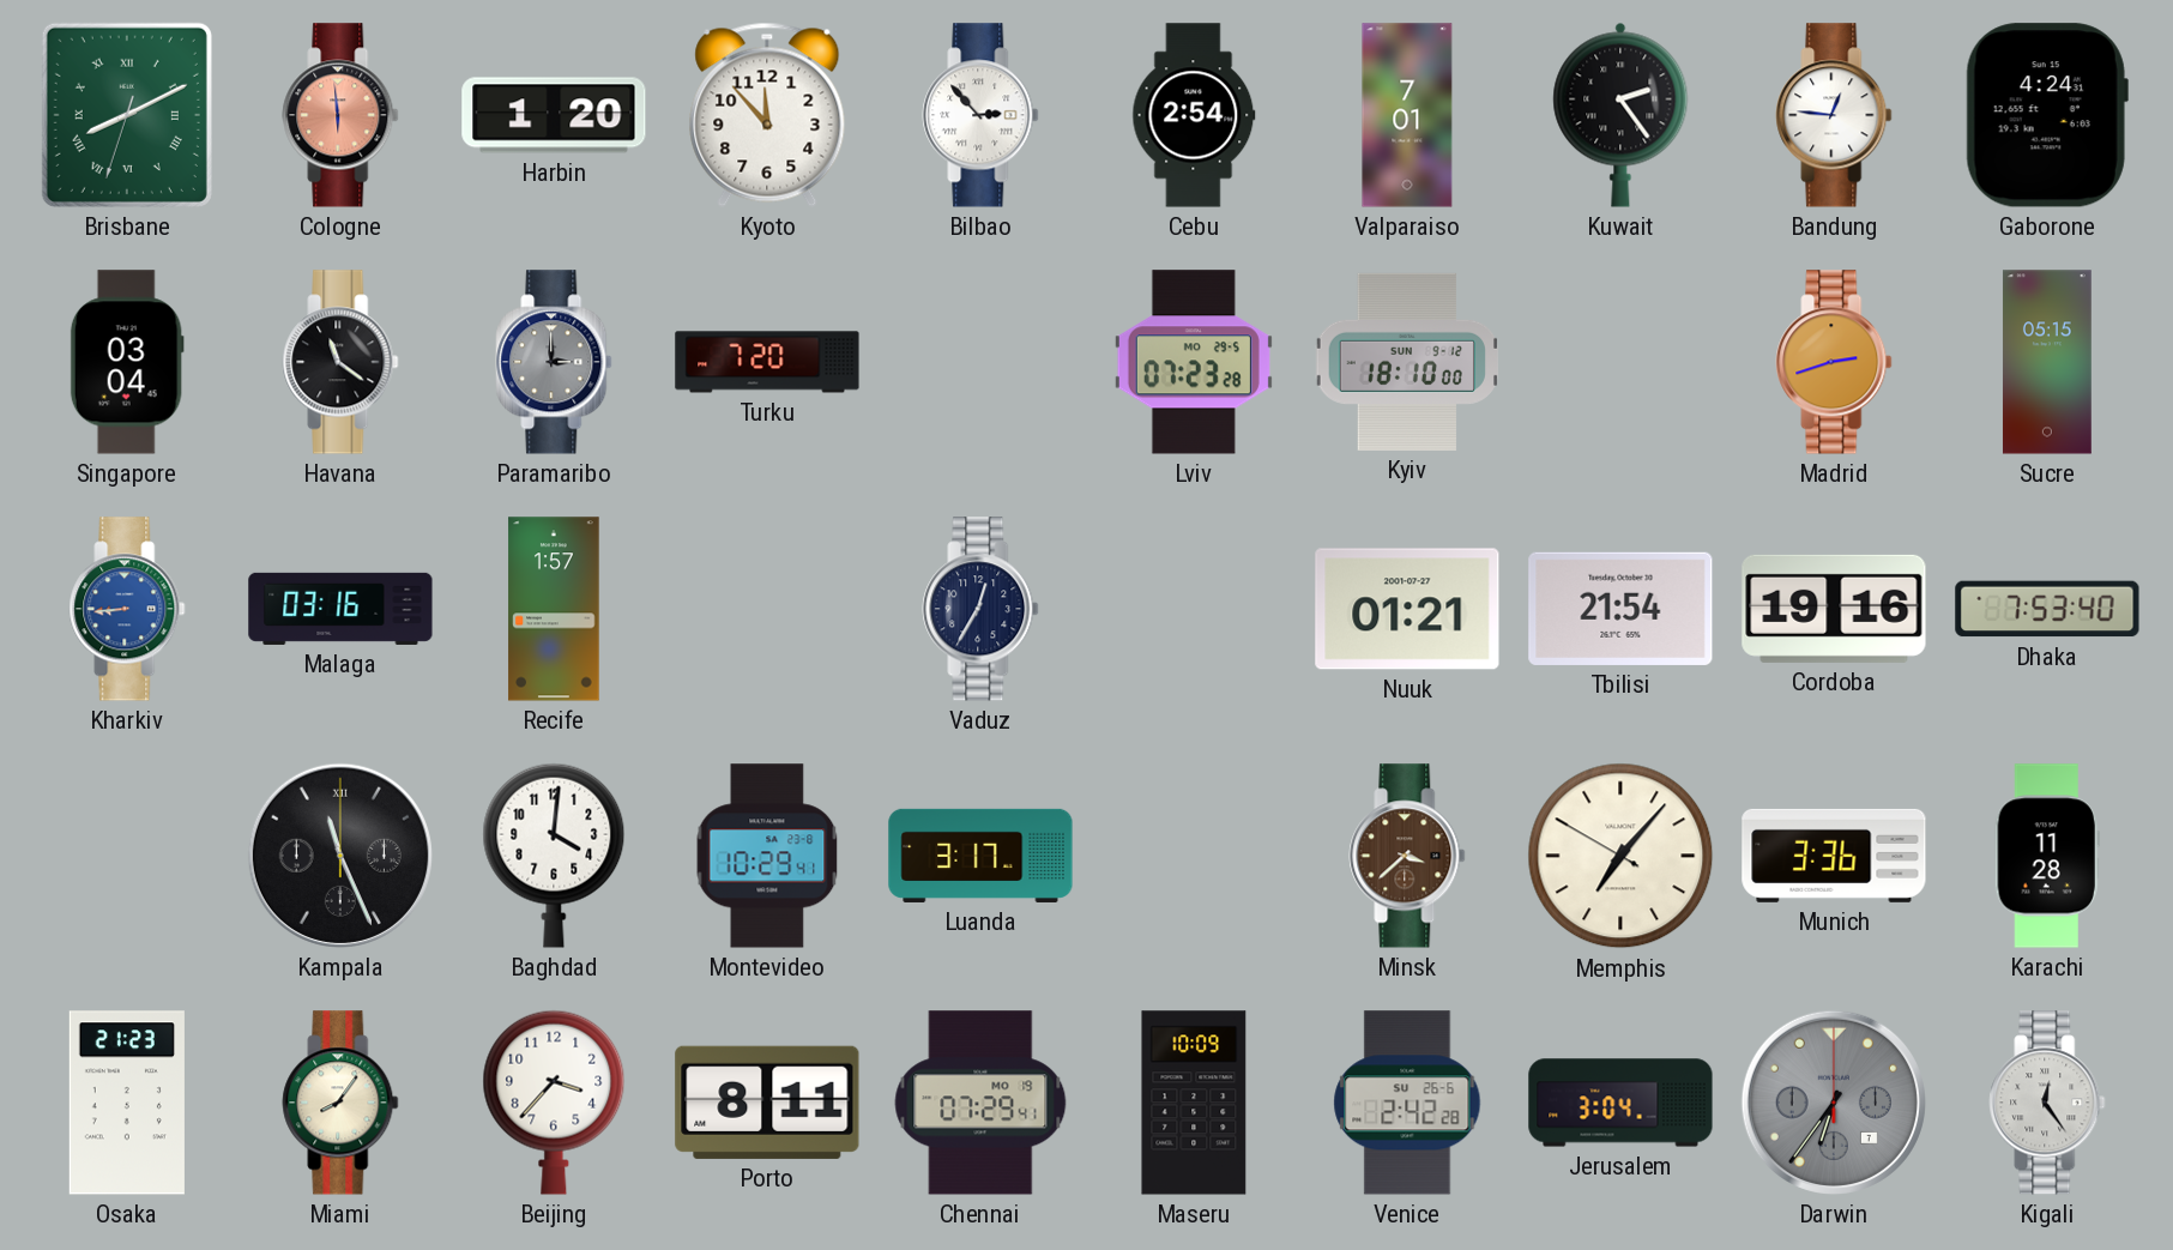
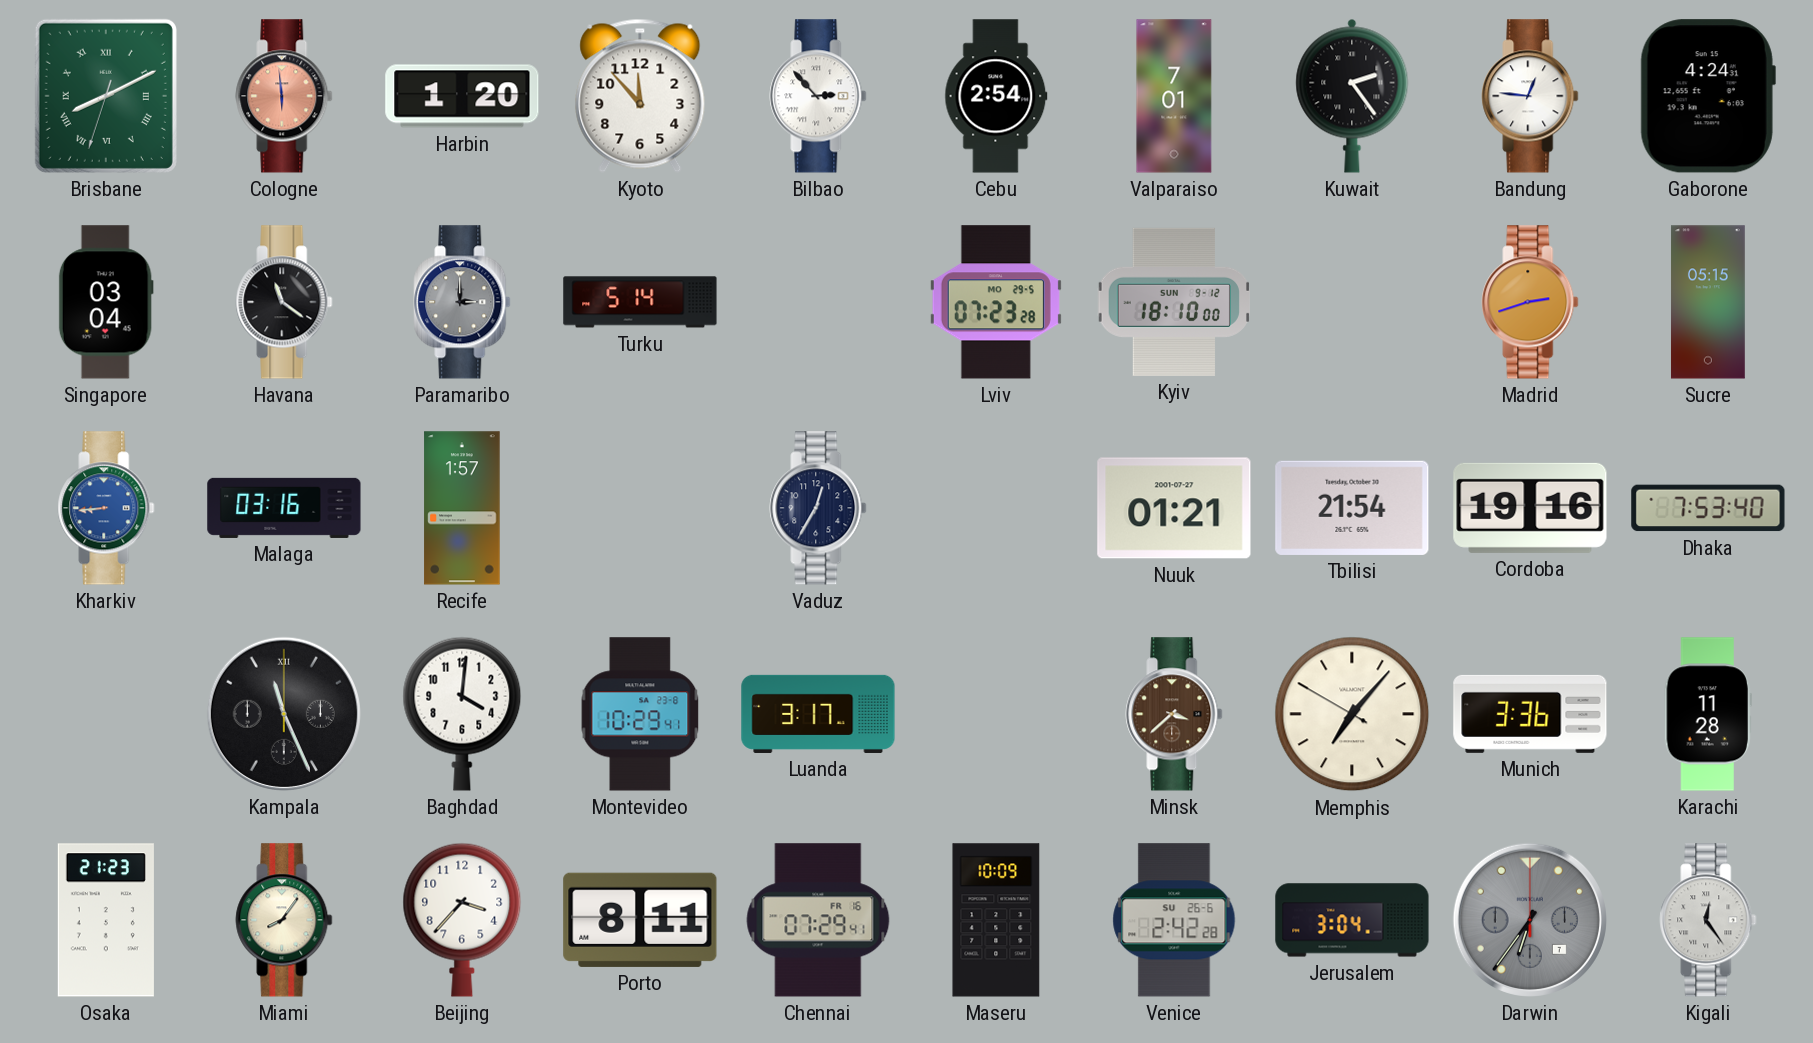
Turku: 7:20 -> 5:14 (640, 302)
Chennai date: MO 19 -> FR 16 (818, 920)
